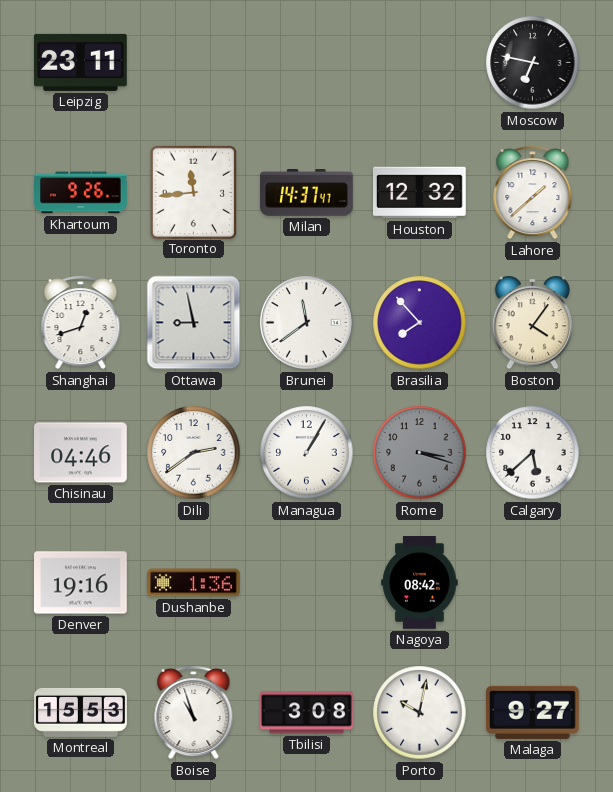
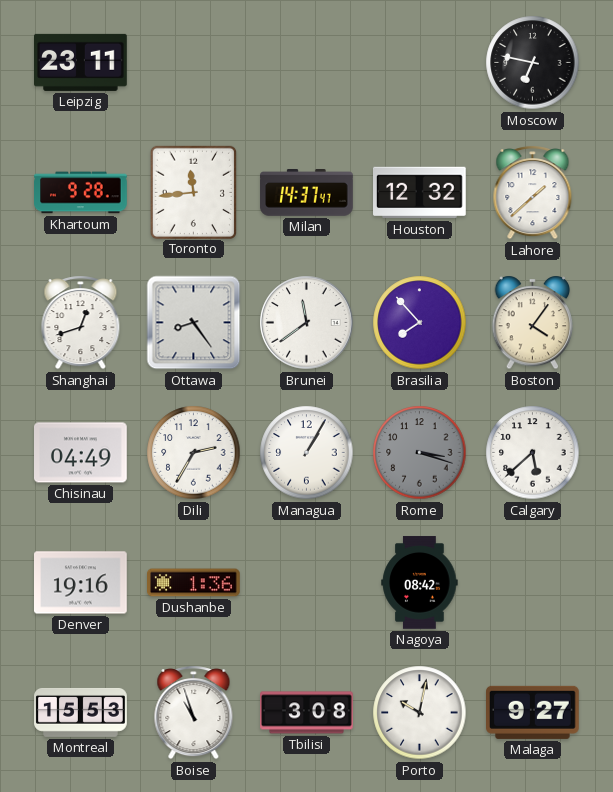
Khartoum: 9:26 -> 9:28 (81, 193)
Ottawa: 8:58 -> 8:24 (194, 323)
Chisinau: 04:46 -> 04:49 (81, 453)
Dili: 2:39 -> 2:35 (194, 453)
